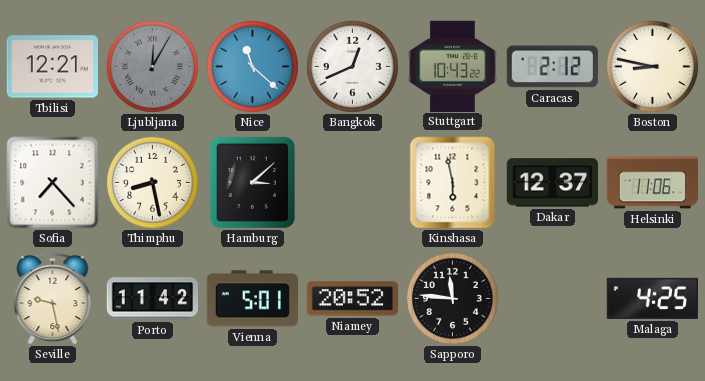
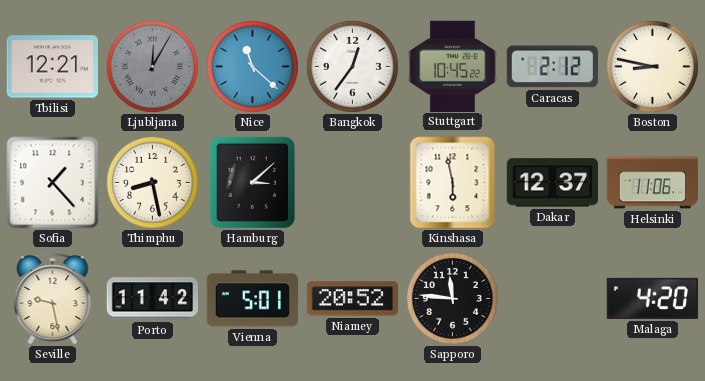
Bangkok: 12:41 -> 12:36 (352, 66)
Stuttgart: 10:43 -> 10:45 (452, 66)
Sofia: 7:23 -> 1:23 (53, 183)
Malaga: 4:25 -> 4:20 (652, 298)
